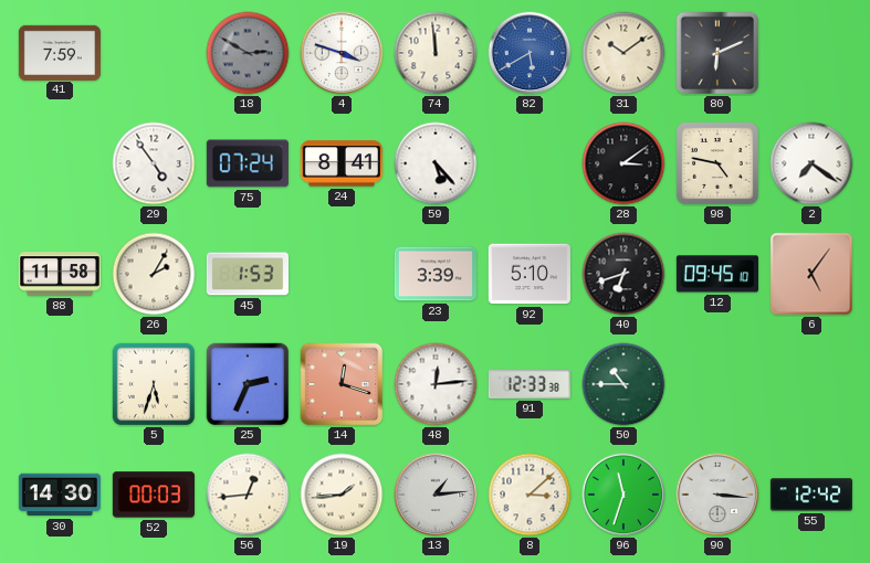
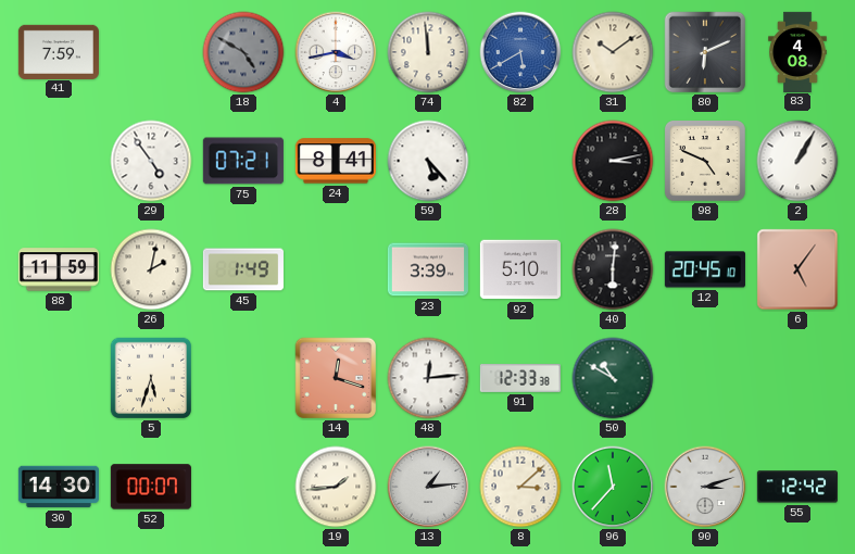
18: 2:50 -> 4:50 (243, 52)
4: 3:48 -> 3:43 (336, 52)
83: none -> 4:08 (797, 51)
75: 07:24 -> 07:21 (243, 161)
28: 3:09 -> 3:13 (613, 161)
98: 4:47 -> 4:49 (706, 162)
2: 7:21 -> 1:05 (797, 161)
88: 11:58 -> 11:59 (59, 269)
26: 2:05 -> 2:02 (151, 269)
45: 1:53 -> 1:49 (243, 269)
40: 6:42 -> 6:01 (613, 269)
12: 09:45 -> 20:45 (705, 269)
25: 2:34 -> none (248, 384)
50: 10:45 -> 10:50 (613, 378)
52: 00:03 -> 00:07 (151, 487)
56: 12:44 -> none (248, 495)
96: 11:33 -> 11:37 (613, 487)
90: 3:16 -> 3:12 (705, 487)
